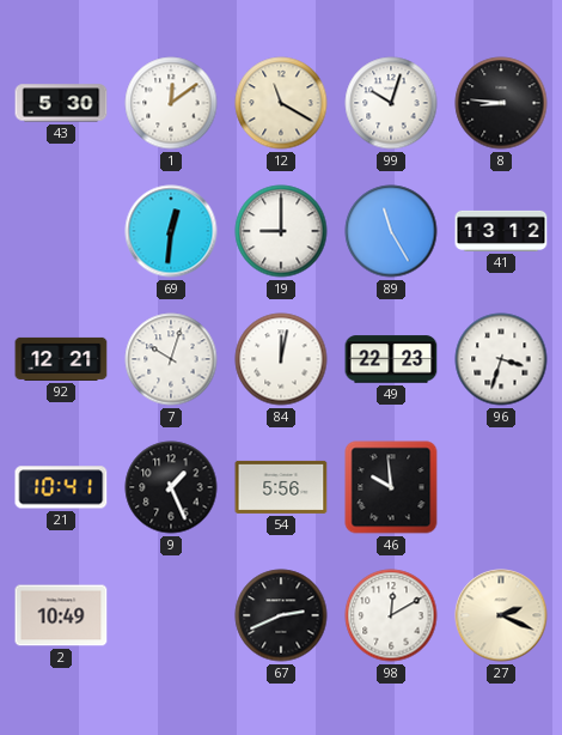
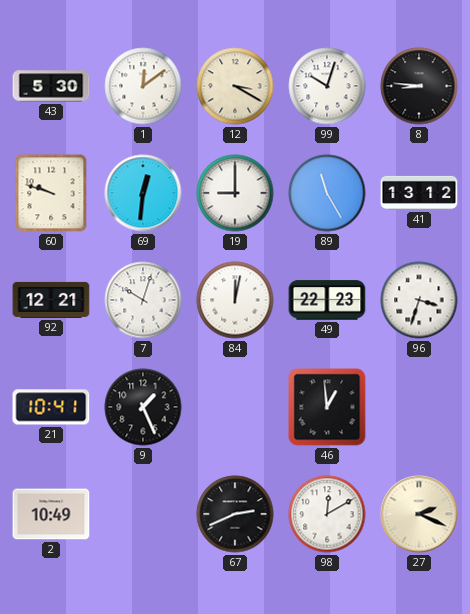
12: 11:20 -> 3:20 (235, 86)
60: none -> 9:48 (51, 193)
54: 5:56 -> none (281, 487)
46: 9:59 -> 12:59 (327, 407)
